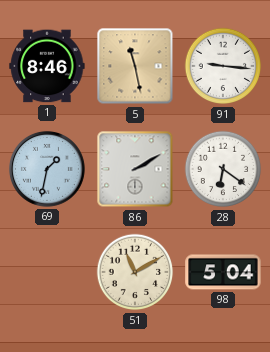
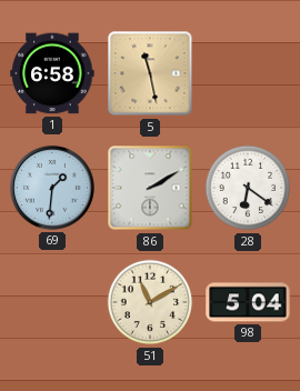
1: 8:46 -> 6:58 (52, 73)
91: 9:16 -> none (223, 66)
69: 1:32 -> 1:31 (52, 188)
